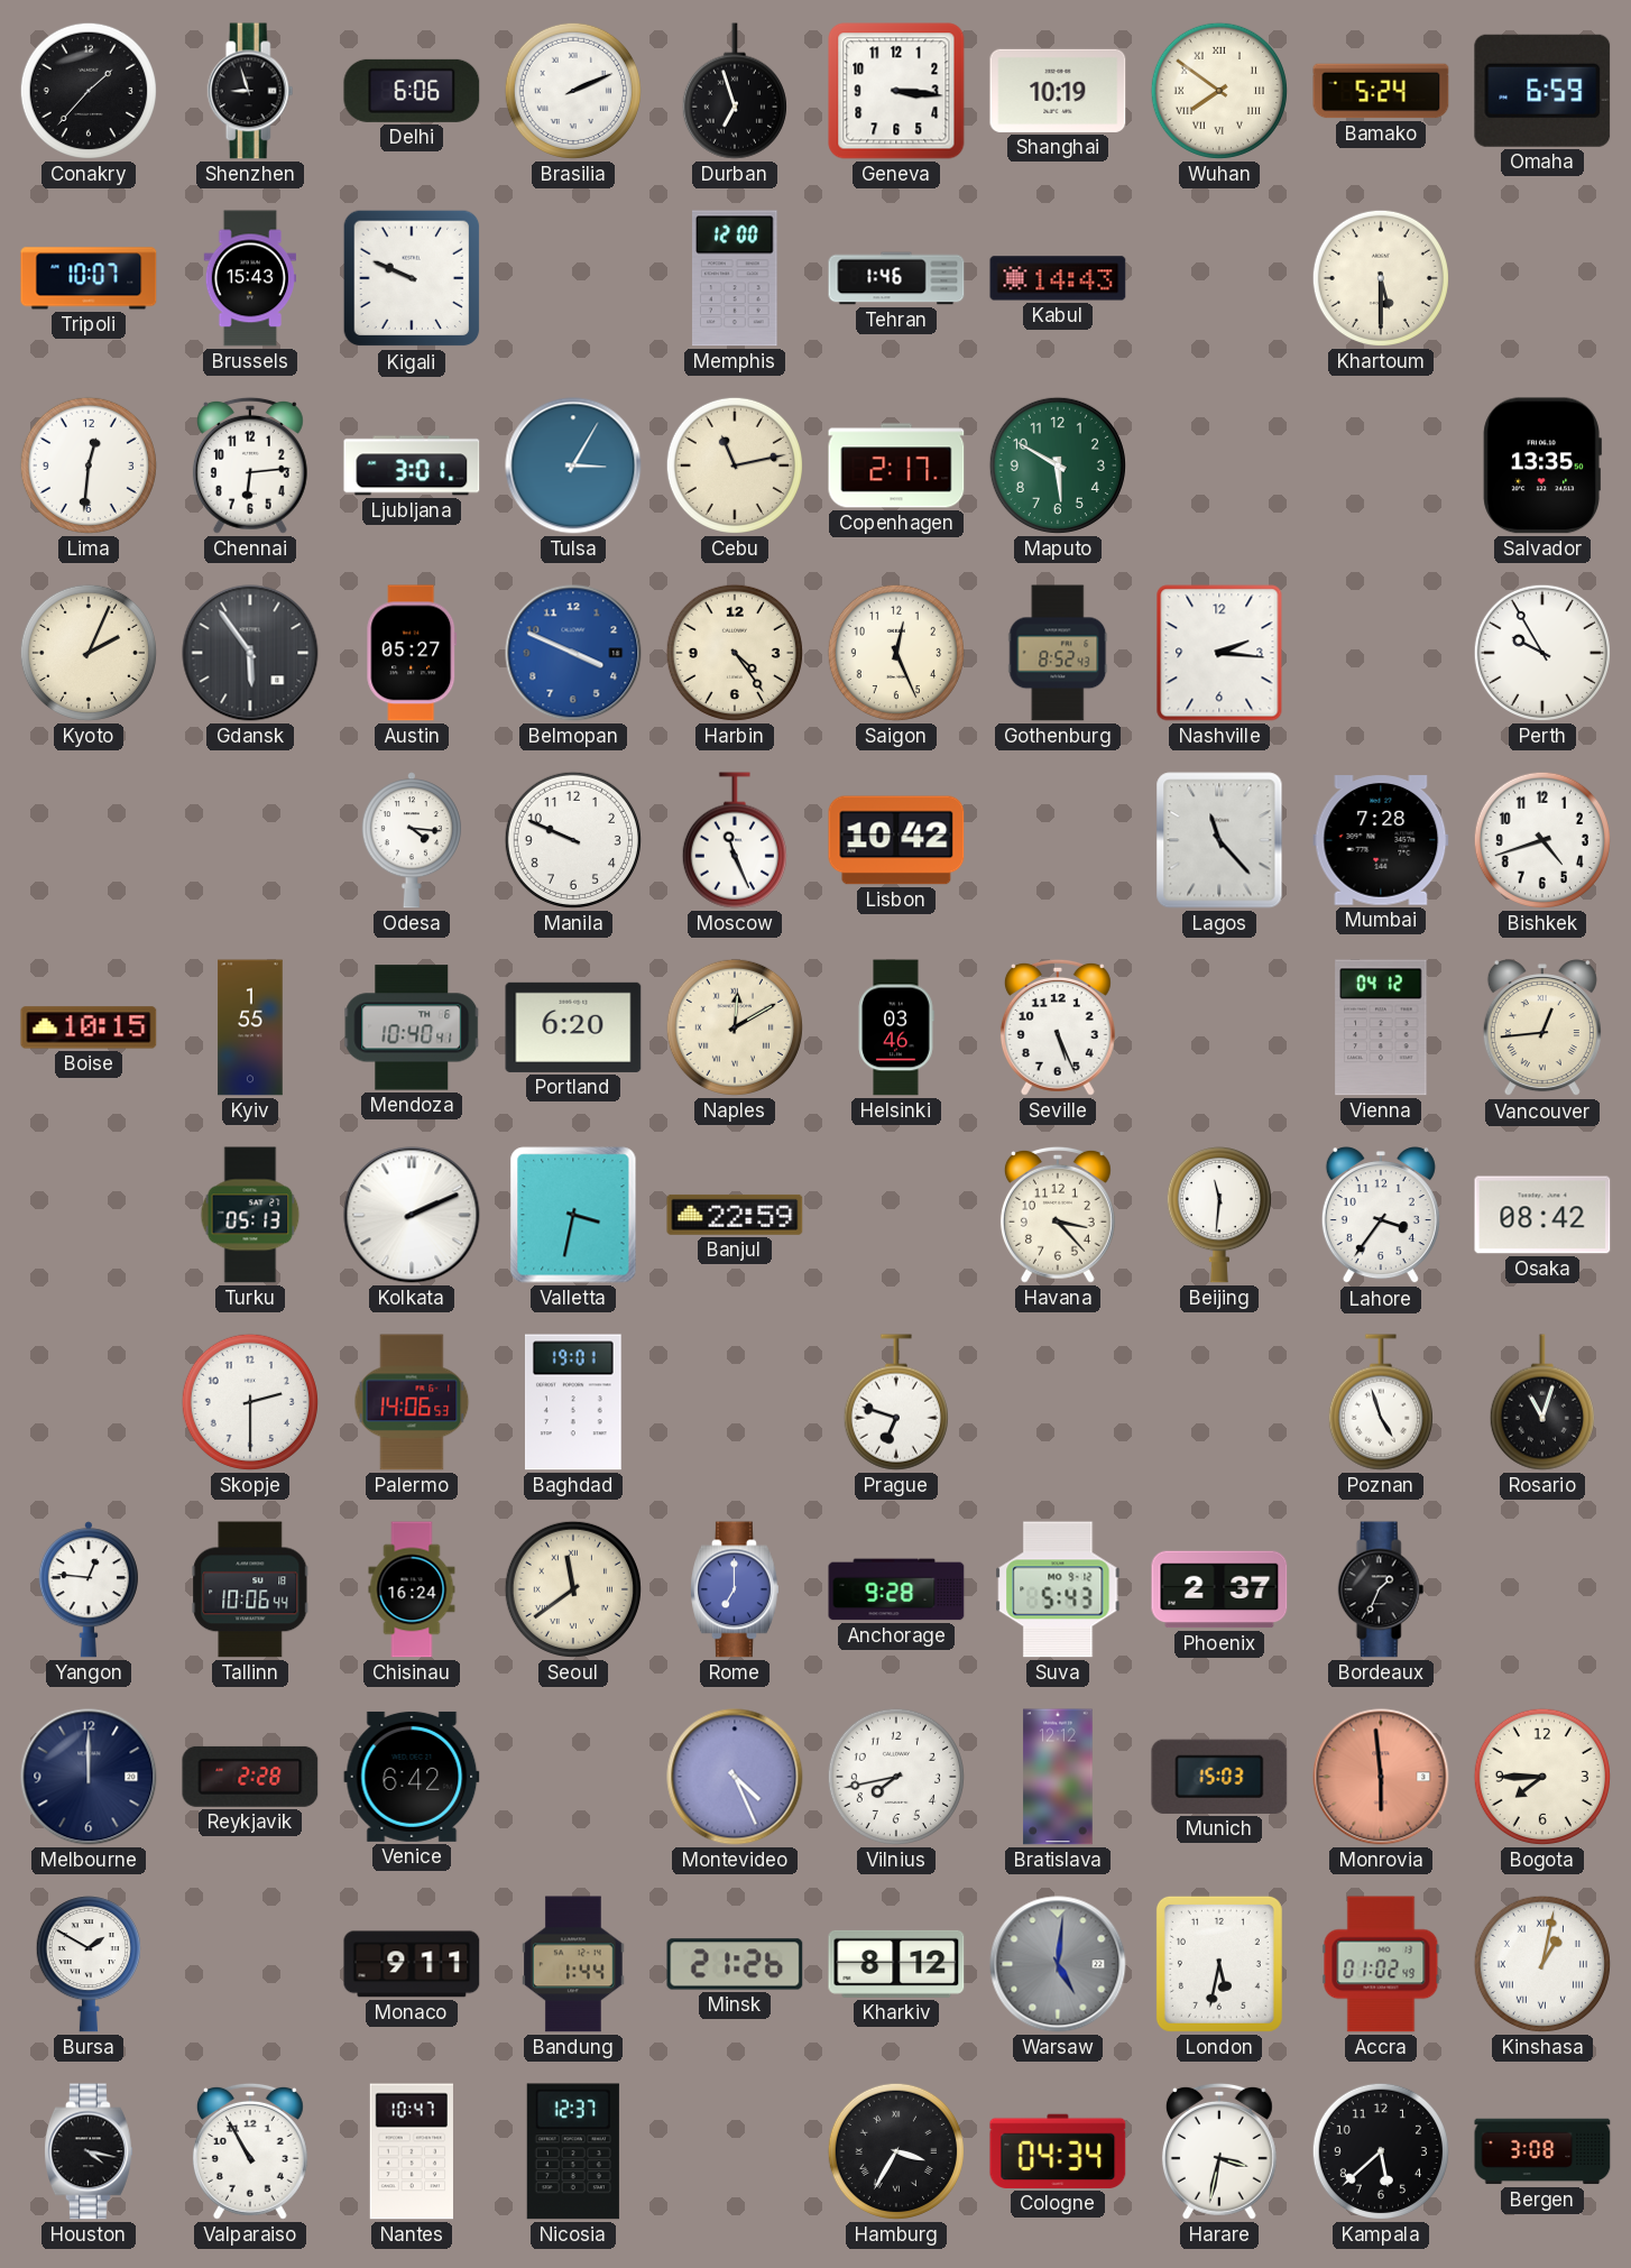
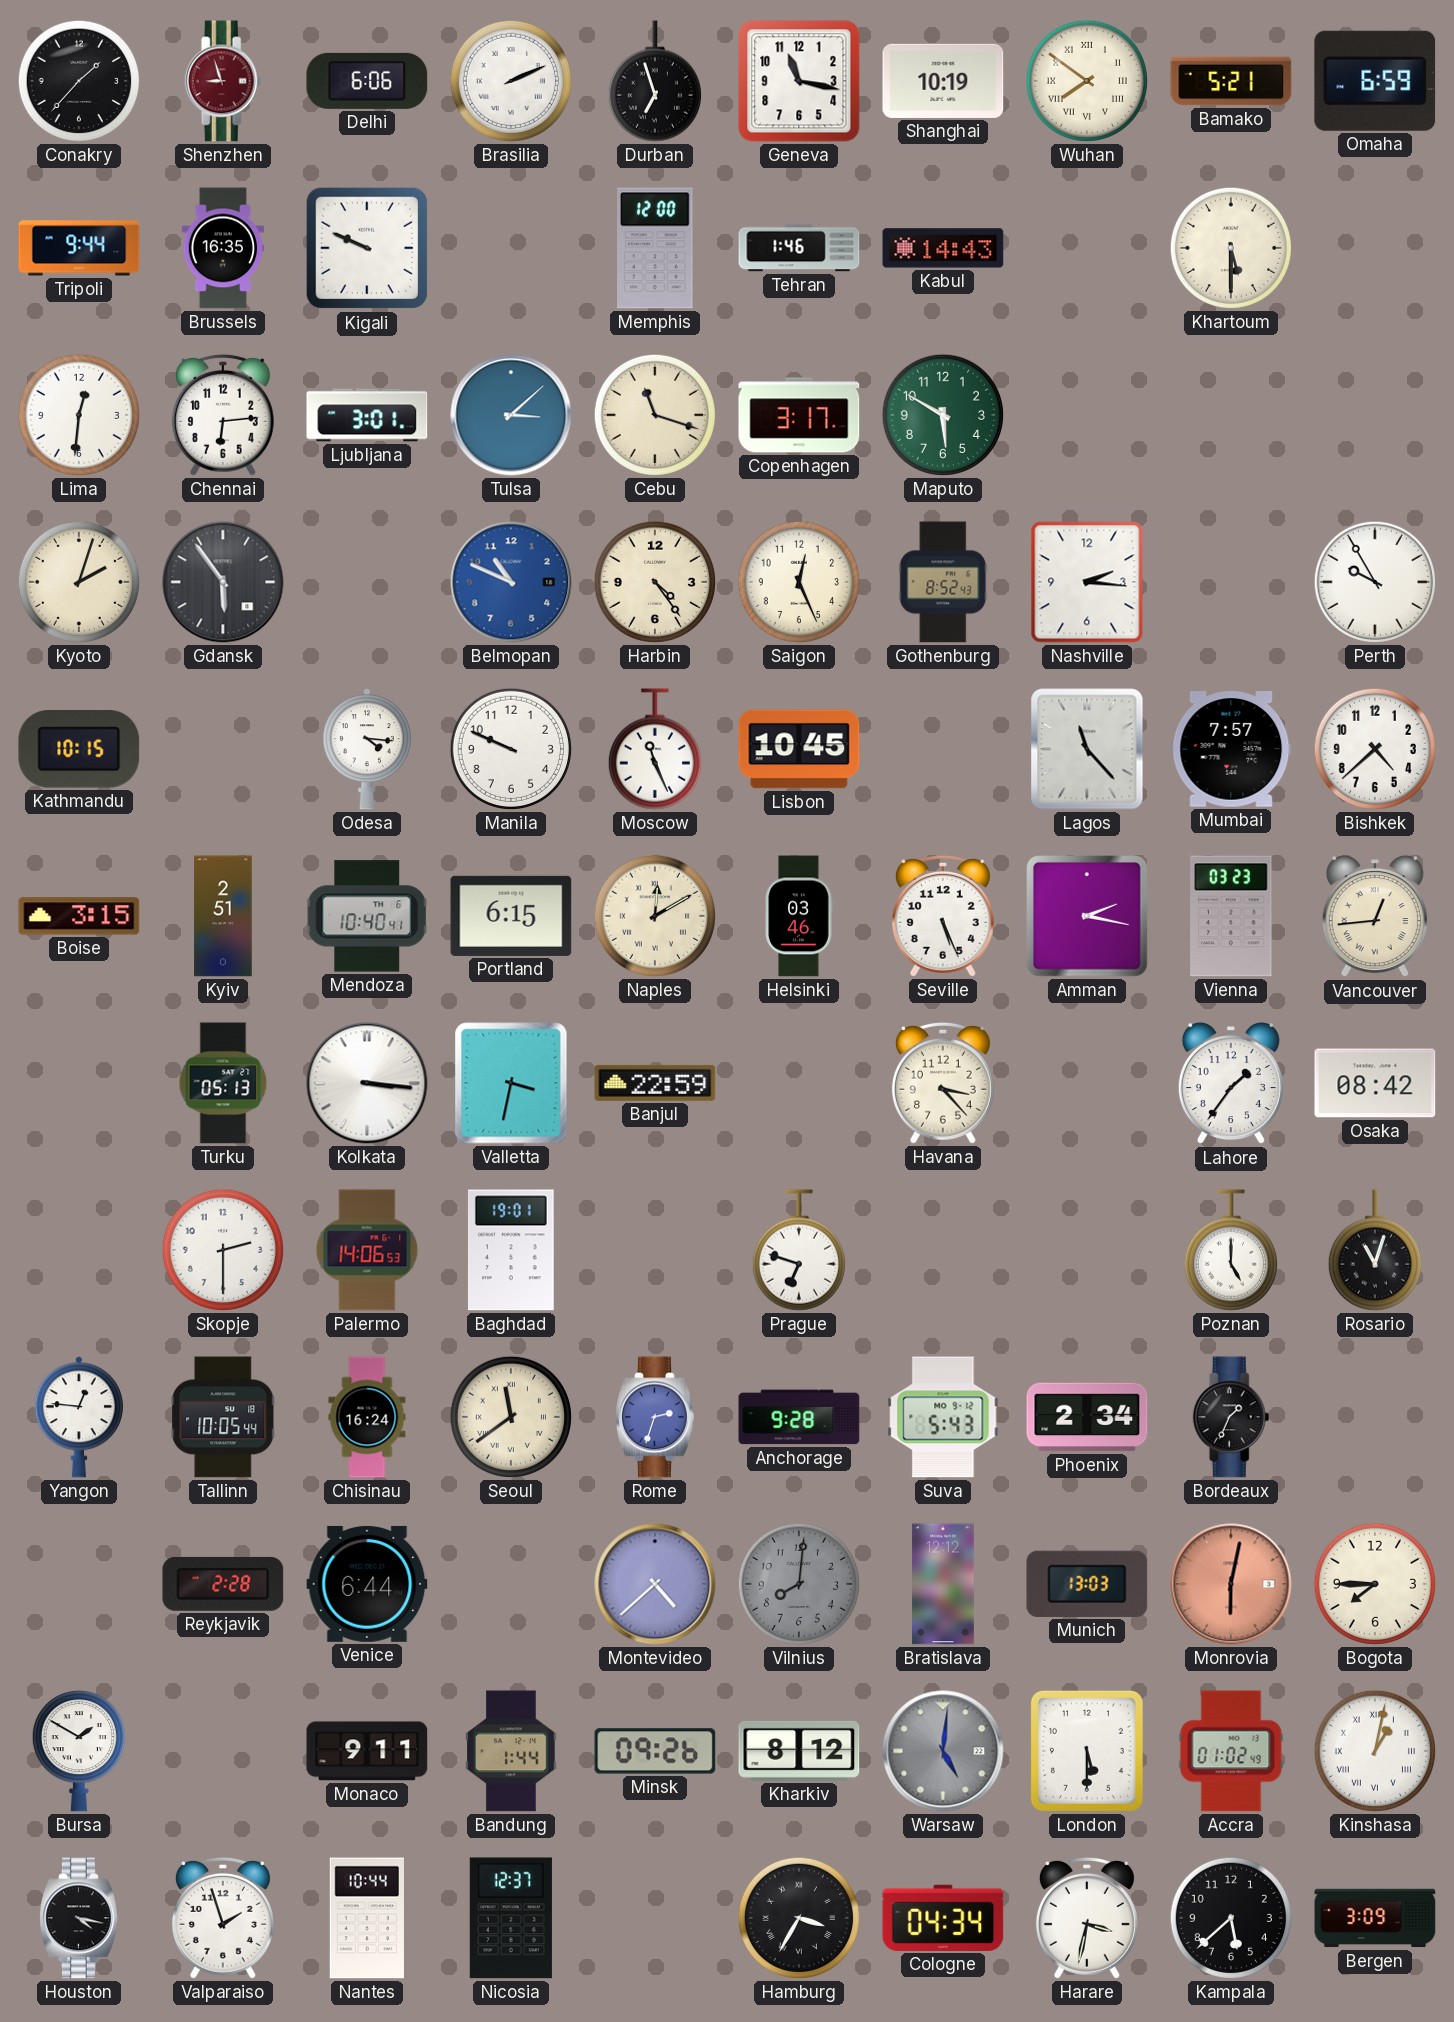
Shenzhen dial: black -> burgundy (223, 81)
Geneva: 3:16 -> 11:17 (799, 81)
Bamako: 5:24 -> 5:21 (1231, 81)
Tripoli: 10:07 -> 9:44 (79, 248)
Brussels: 15:43 -> 16:35 (222, 248)
Tulsa: 3:05 -> 3:08 (511, 415)
Cebu: 11:13 -> 11:18 (655, 415)
Copenhagen: 2:17 -> 3:17 (799, 415)
Salvador: 13:35 -> none (1542, 465)
Kyoto: 2:04 -> 2:03 (79, 582)
Austin: 05:27 -> none (412, 653)
Belmopan: 3:49 -> 10:49 (511, 582)
Kathmandu: none -> 10:15 (79, 750)
Lisbon: 10:42 -> 10:45 (799, 749)
Mumbai: 7:28 -> 7:57 (1231, 749)
Bishkek: 4:42 -> 4:38 (1375, 749)
Boise: 10:15 -> 3:15 (79, 916)
Kyiv: 1:55 -> 2:51 (223, 916)
Portland: 6:20 -> 6:15 (511, 916)
Amman: none -> 2:17 (1087, 916)
Vienna: 04:12 -> 03:23 (1231, 916)
Kolkata: 2:11 -> 3:16 (367, 1083)
Beijing: 11:31 -> none (1219, 1215)
Lahore: 3:36 -> 1:36 (1231, 1084)
Poznan: 4:57 -> 5:00 (1231, 1250)
Tallinn: 10:06 -> 10:05 (223, 1417)
Rome: 7:00 -> 2:33 (656, 1417)
Phoenix: 2:37 -> 2:34 (1087, 1417)
Melbourne: 12:00 -> none (89, 1777)
Venice: 6:42 -> 6:44 (367, 1584)
Montevideo: 4:26 -> 4:38 (655, 1584)
Vilnius: 7:43 -> 8:01 (799, 1584)
Vilnius dial: white -> grey (799, 1584)
Munich: 15:03 -> 13:03 (1087, 1584)
Monrovia: 5:59 -> 6:02 (1231, 1584)
Minsk: 21:26 -> 09:26 (655, 1751)
London: 5:32 -> 5:30 (1087, 1751)
Valparaiso: 10:55 -> 1:57 (223, 1918)
Nantes: 10:47 -> 10:44 (367, 1918)
Bergen: 3:08 -> 3:09 (1375, 1918)
